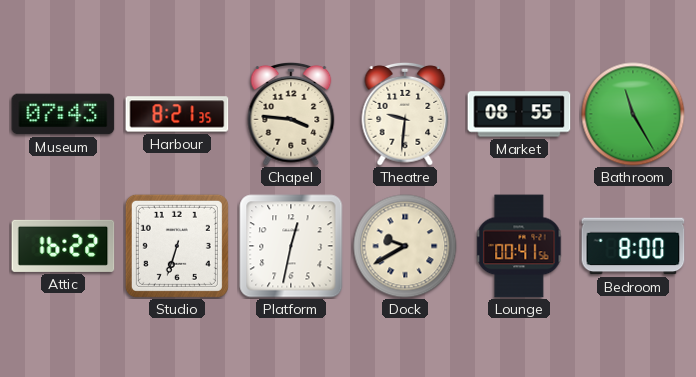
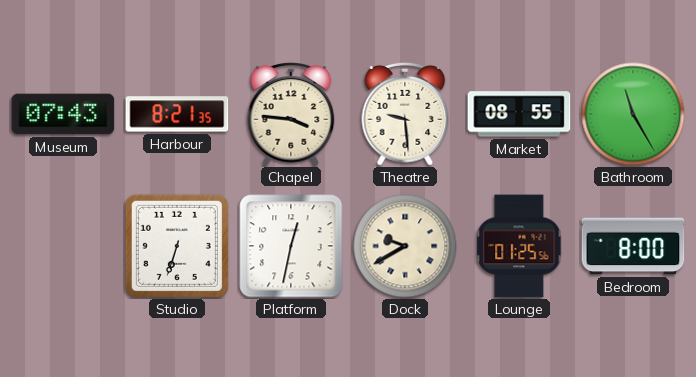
Theatre: 9:31 -> 9:29 (405, 114)
Attic: 16:22 -> none (63, 246)
Lounge: 00:41 -> 01:25 (519, 246)
